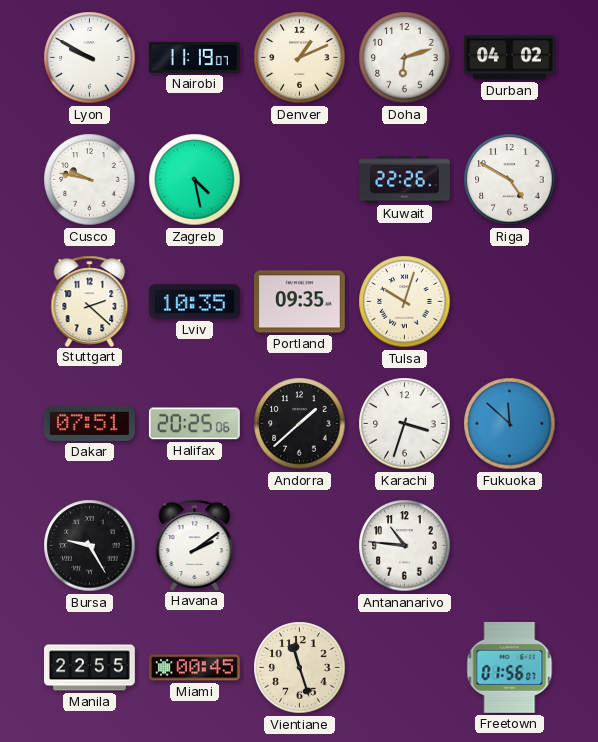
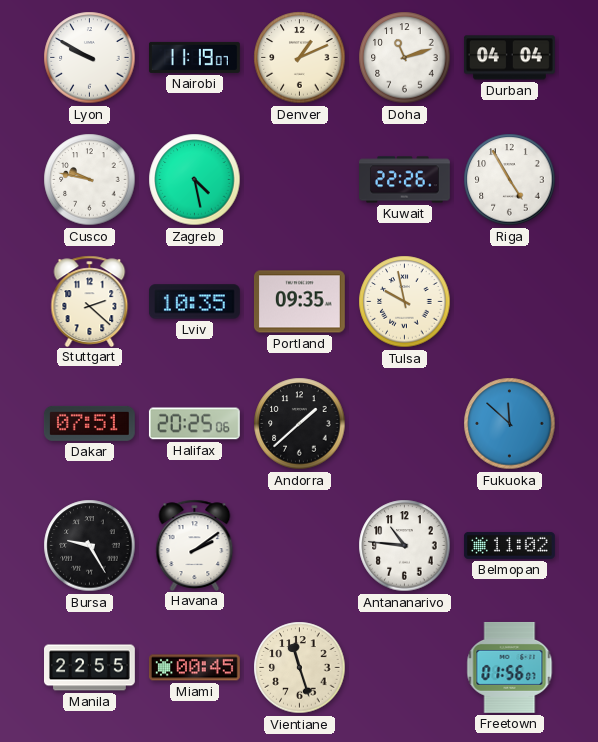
Doha: 6:12 -> 11:12 (405, 58)
Durban: 04:02 -> 04:04 (509, 58)
Riga: 4:50 -> 4:55 (510, 180)
Tulsa: 10:03 -> 9:58 (405, 302)
Karachi: 3:33 -> none (405, 424)
Belmopan: none -> 11:02 (510, 545)
